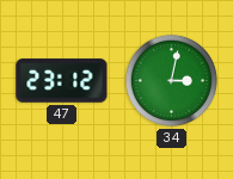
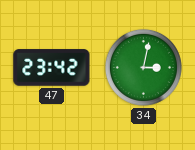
47: 23:12 -> 23:42 (52, 68)
